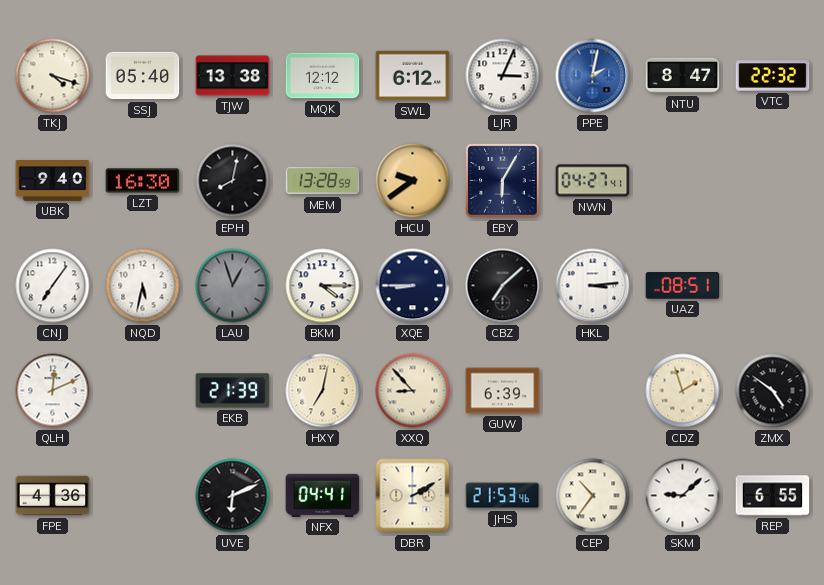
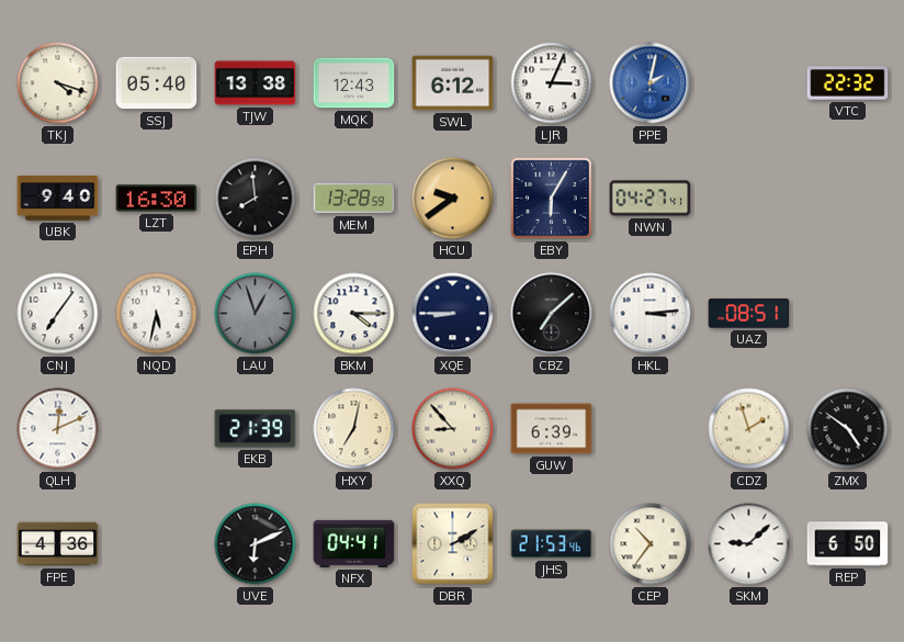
MQK: 12:12 -> 12:43 (354, 83)
NTU: 8:47 -> none (683, 76)
EPH: 8:02 -> 7:59 (256, 199)
REP: 6:55 -> 6:50 (848, 544)
